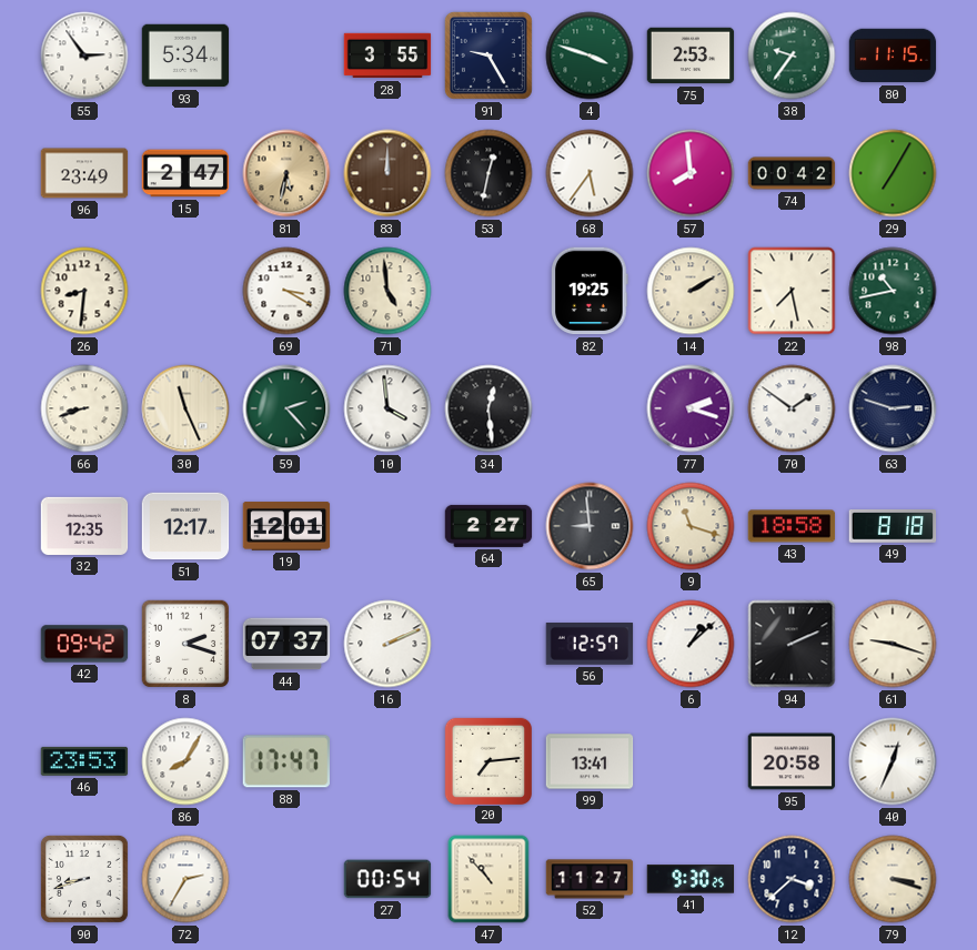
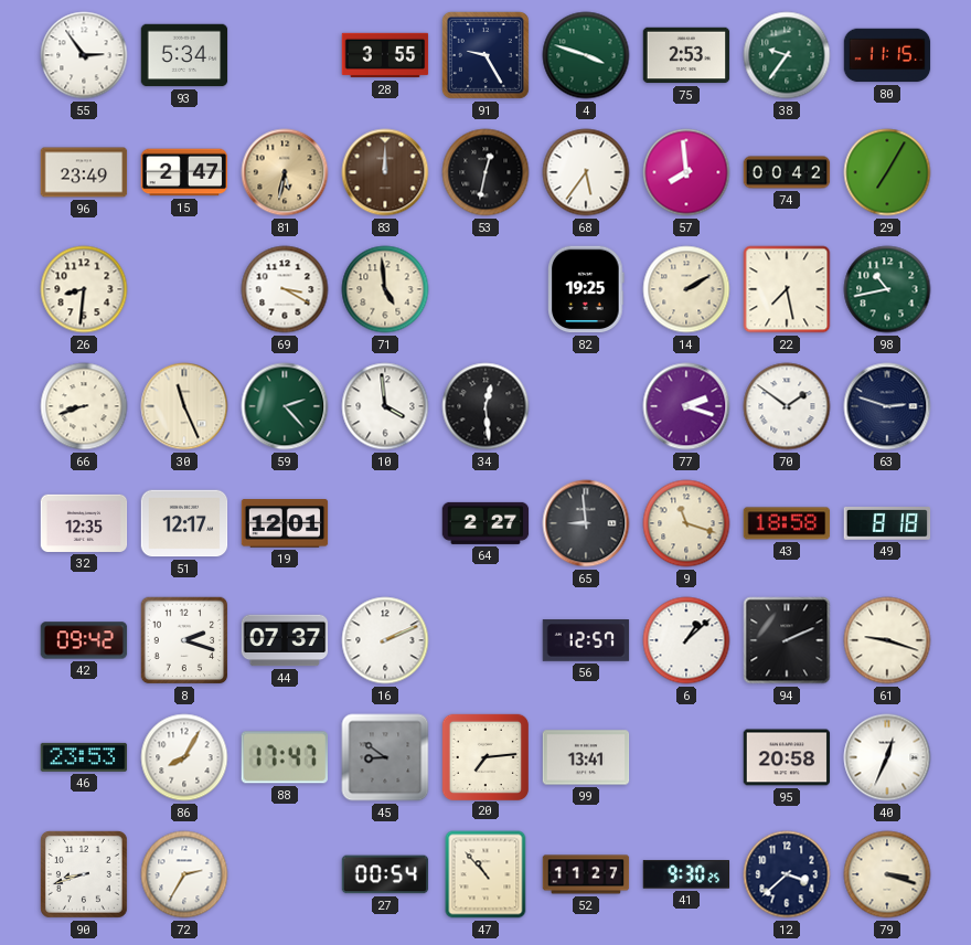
45: none -> 8:51 (385, 757)
